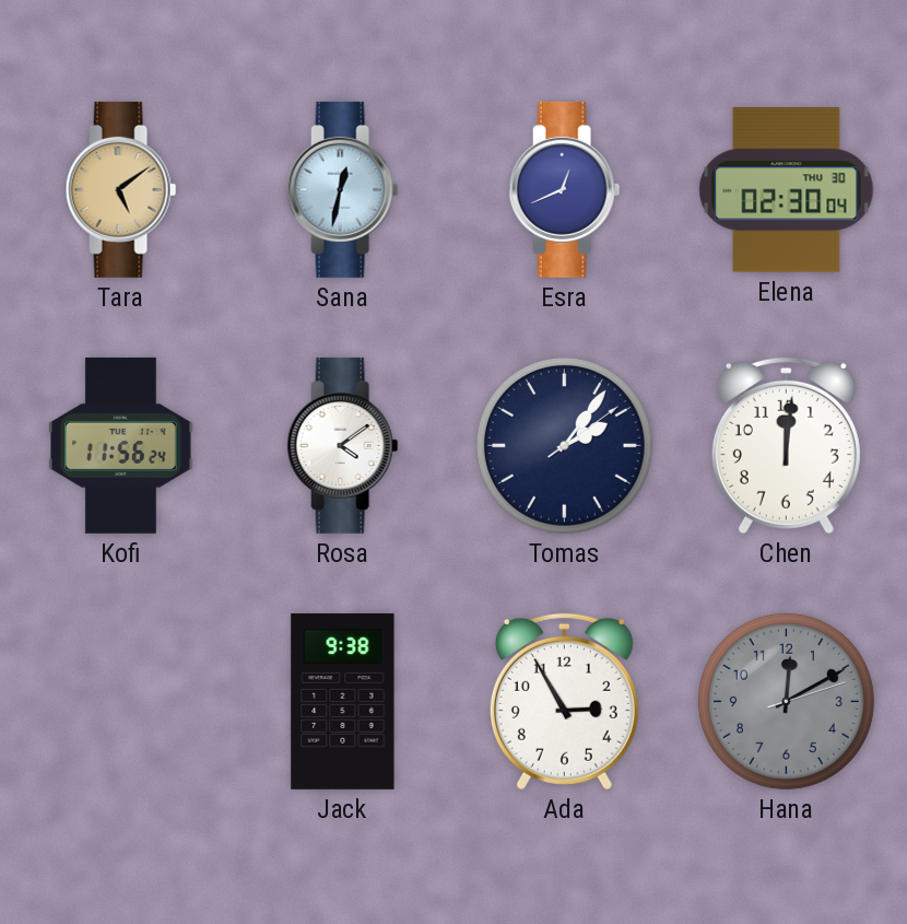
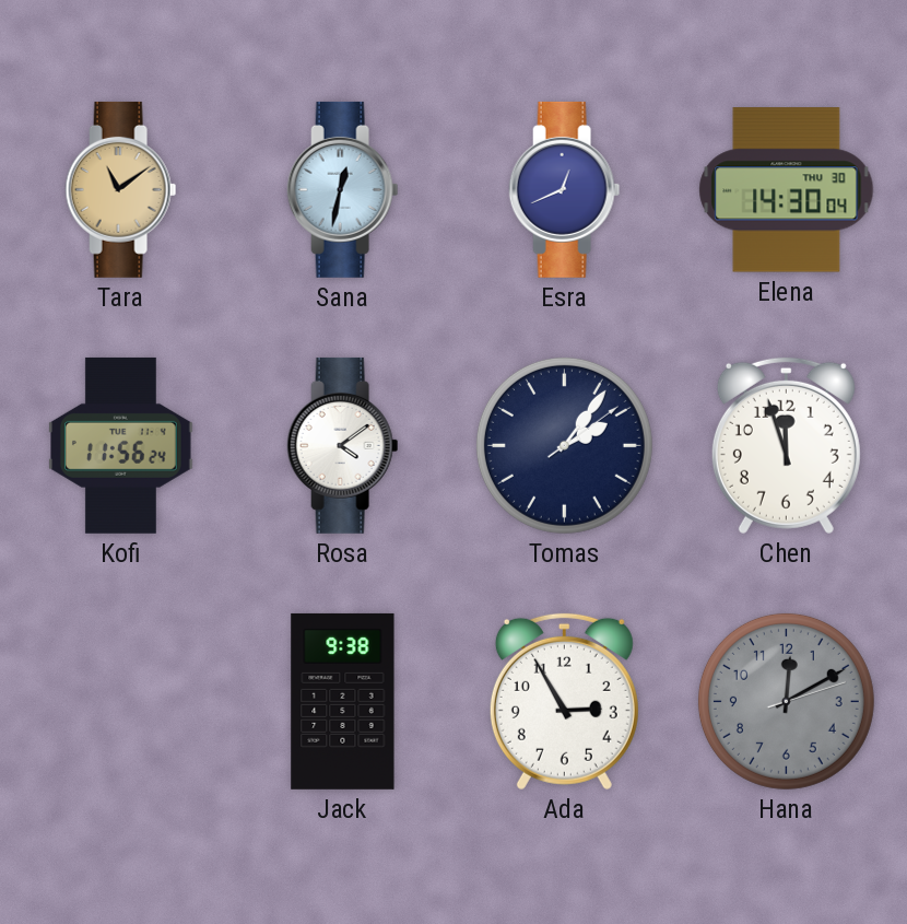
Tara: 5:09 -> 11:09 (121, 189)
Elena: 02:30 -> 14:30 (787, 190)
Chen: 12:01 -> 11:57 (786, 445)
